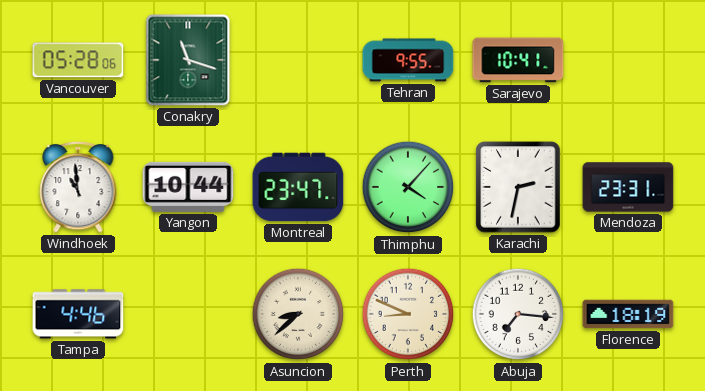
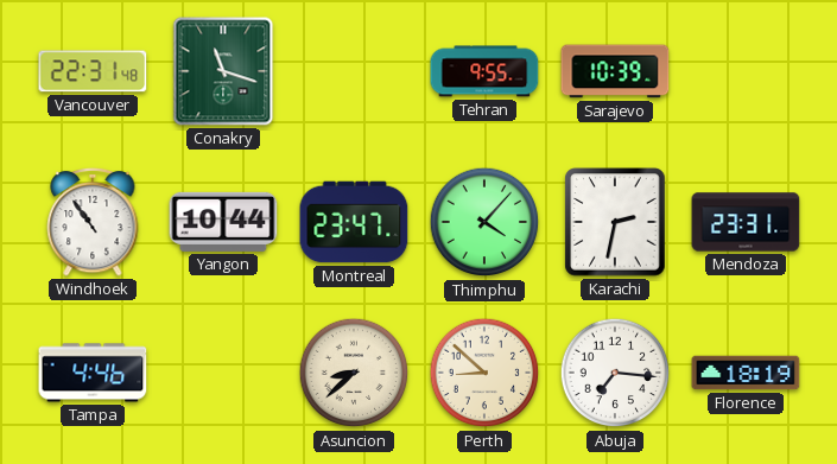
Vancouver: 05:28 -> 22:31 (93, 71)
Sarajevo: 10:41 -> 10:39 (615, 71)
Windhoek: 10:59 -> 10:54 (93, 222)
Perth: 8:49 -> 8:52 (484, 373)
